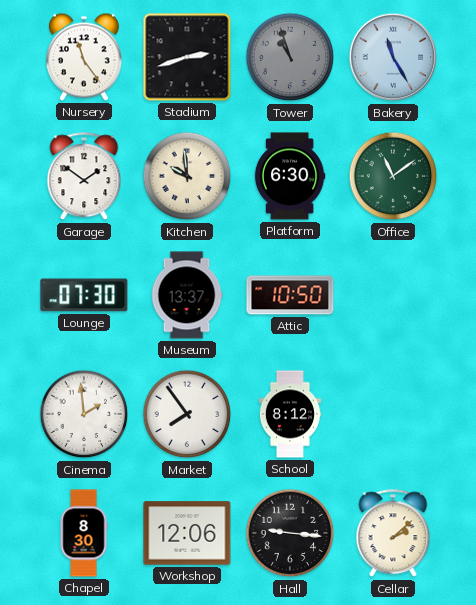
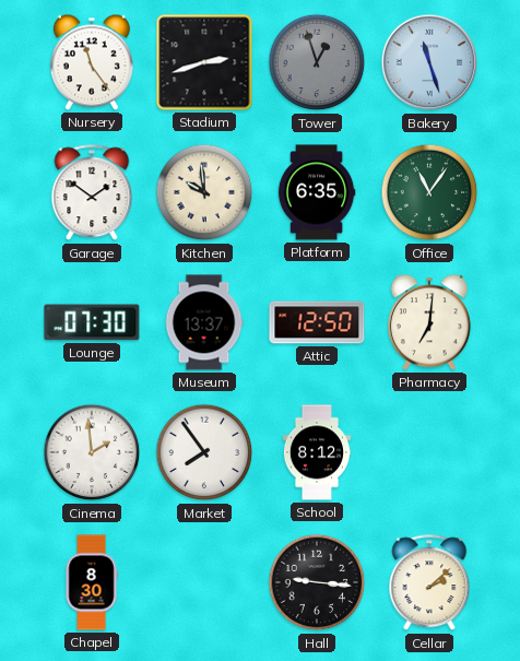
Tower: 10:57 -> 12:57 (317, 62)
Bakery: 11:25 -> 11:27 (429, 62)
Platform: 6:30 -> 6:35 (317, 192)
Office: 11:09 -> 11:06 (429, 192)
Attic: 10:50 -> 12:50 (317, 322)
Pharmacy: none -> 7:01 (429, 322)
Workshop: 12:06 -> none (187, 533)
